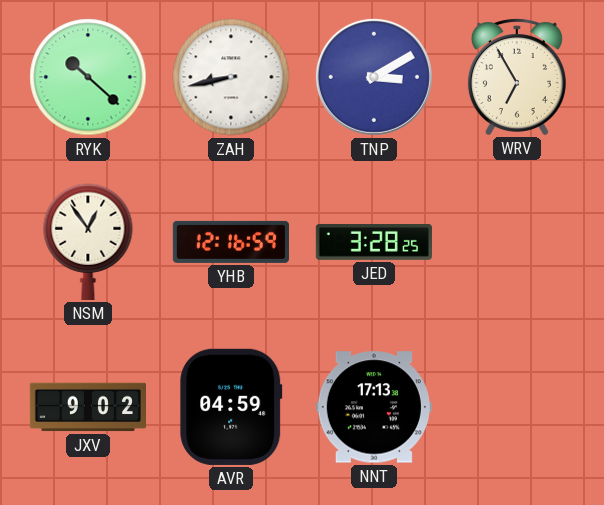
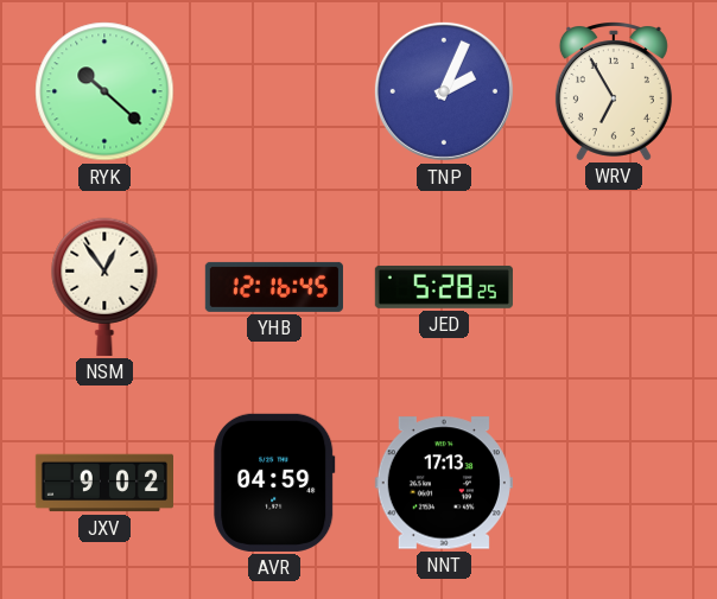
ZAH: 8:43 -> none (231, 77)
TNP: 3:10 -> 2:04 (444, 91)
YHB: 12:16:59 -> 12:16:45 (274, 287)
JED: 3:28 -> 5:28 (444, 287)
